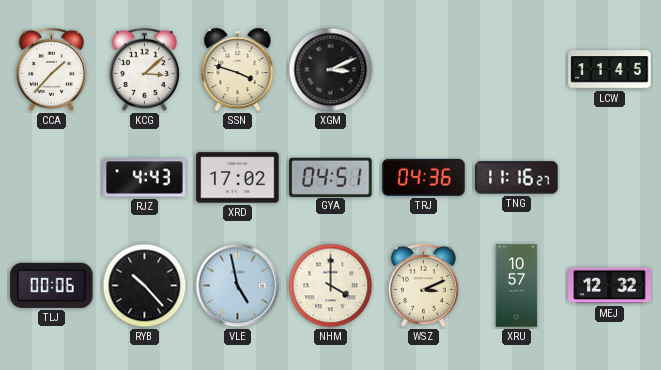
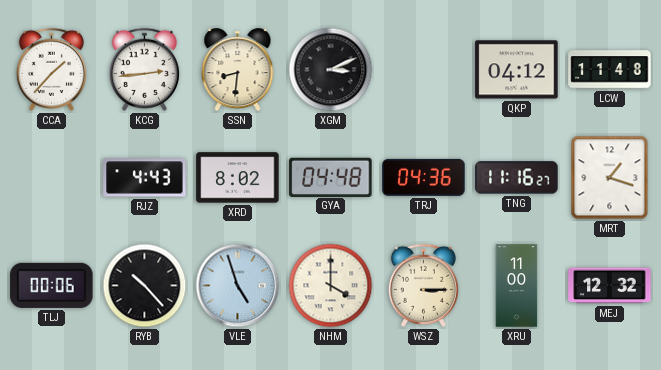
KCG: 3:08 -> 2:44 (144, 69)
SSN: 3:48 -> 8:31 (238, 70)
QKP: none -> 04:12 (517, 70)
LCW: 11:45 -> 11:48 (610, 70)
XRD: 17:02 -> 8:02 (238, 178)
GYA: 04:51 -> 04:48 (331, 177)
MRT: none -> 1:18 (610, 178)
VLE: 4:58 -> 4:57 (238, 286)
WSZ: 3:11 -> 3:15 (423, 285)
XRU: 10:57 -> 11:00 (517, 286)
